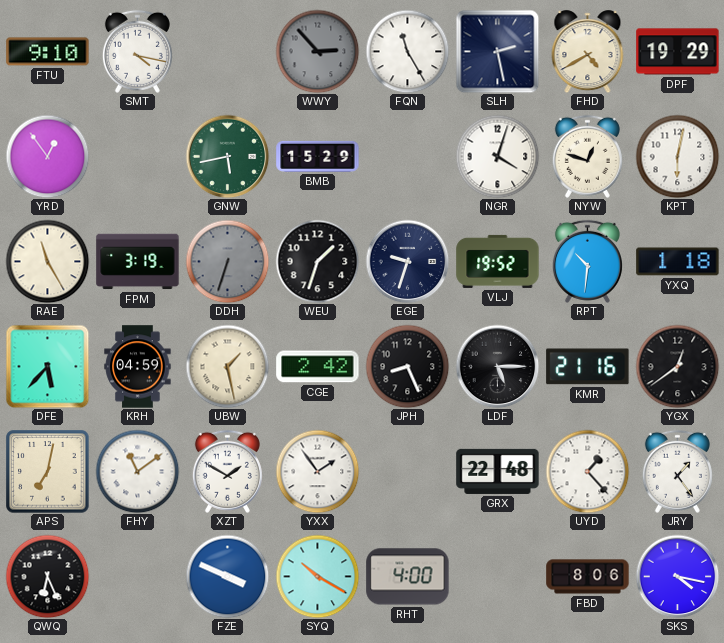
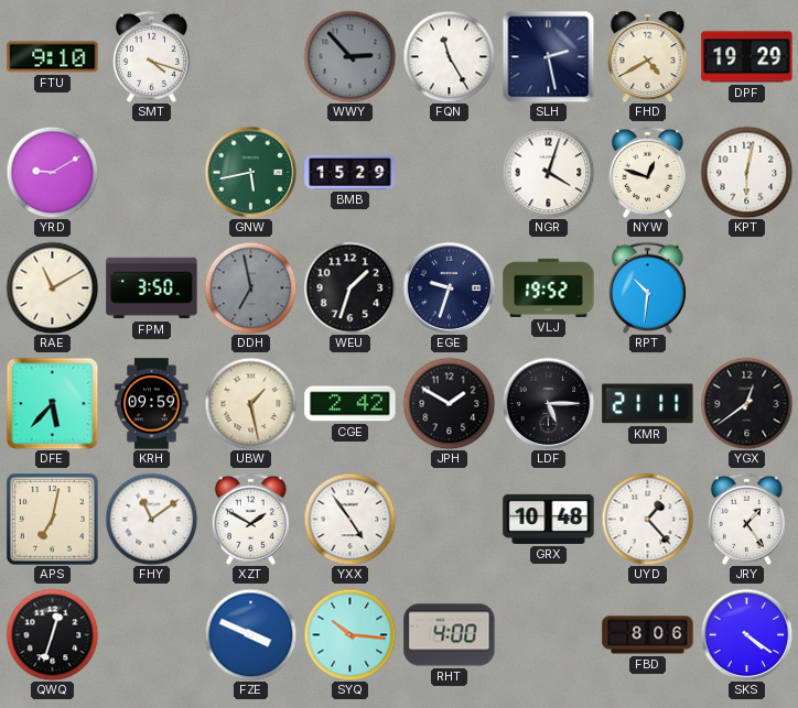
SMT: 4:17 -> 4:18 (151, 56)
YRD: 12:54 -> 9:10 (52, 172)
RAE: 11:25 -> 11:10 (52, 287)
FPM: 3:19 -> 3:50 (152, 288)
DDH: 6:33 -> 6:58 (250, 287)
YXQ: 1:18 -> none (678, 262)
KRH: 04:59 -> 09:59 (152, 404)
JPH: 8:26 -> 1:50 (449, 403)
KMR: 21:16 -> 21:11 (648, 404)
YXX: 1:54 -> 4:54 (349, 519)
GRX: 22:48 -> 10:48 (549, 519)
QWQ: 6:26 -> 12:33 (52, 634)
SYQ: 10:20 -> 10:16 (349, 634)
SKS: 4:17 -> 4:21 (746, 634)
